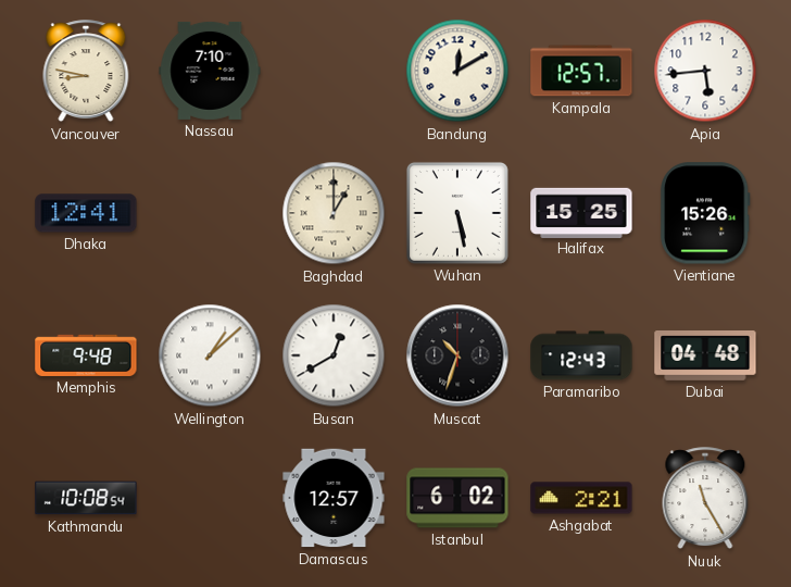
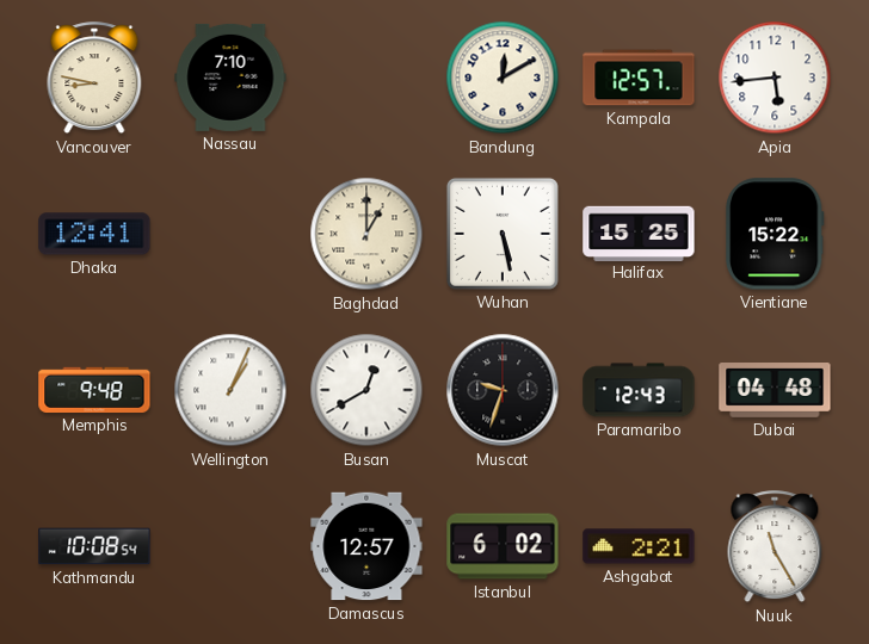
Vientiane: 15:26 -> 15:22 (775, 234)
Wellington: 1:08 -> 1:04 (230, 390)
Muscat: 10:33 -> 9:33 (503, 390)
